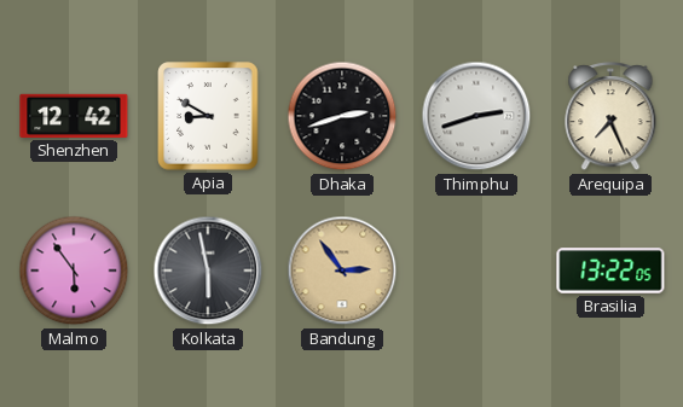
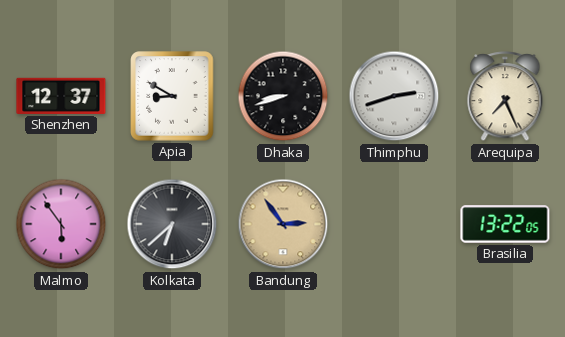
Shenzhen: 12:42 -> 12:37 (61, 96)
Dhaka: 2:42 -> 8:42 (283, 96)
Kolkata: 5:58 -> 6:38 (172, 224)
